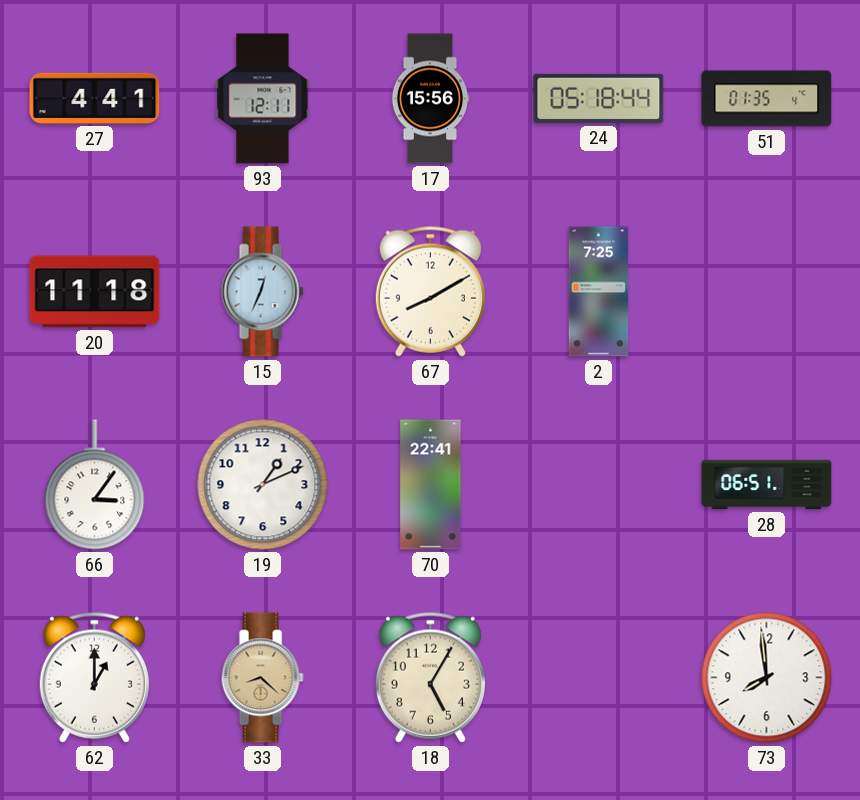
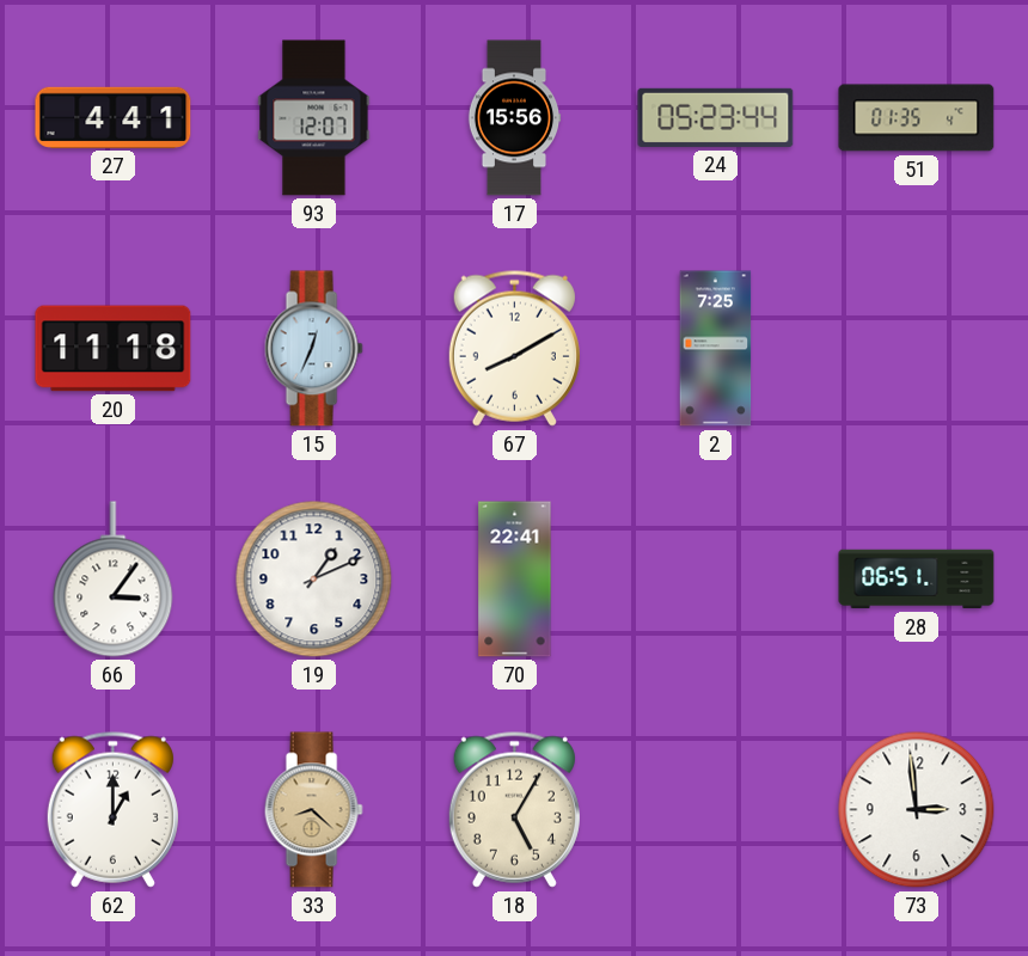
93: 12:11 -> 12:07 (314, 118)
24: 05:18 -> 05:23 (716, 117)
73: 7:59 -> 2:59 (917, 810)
